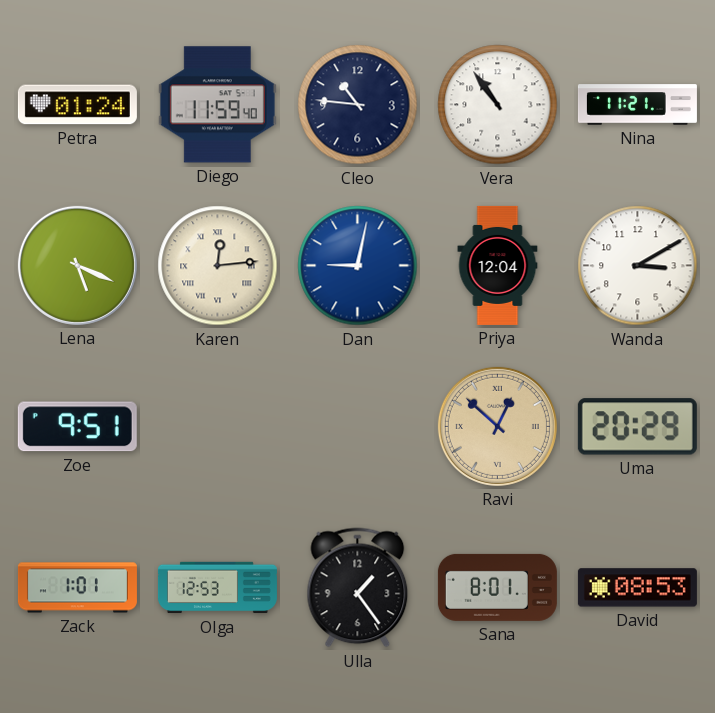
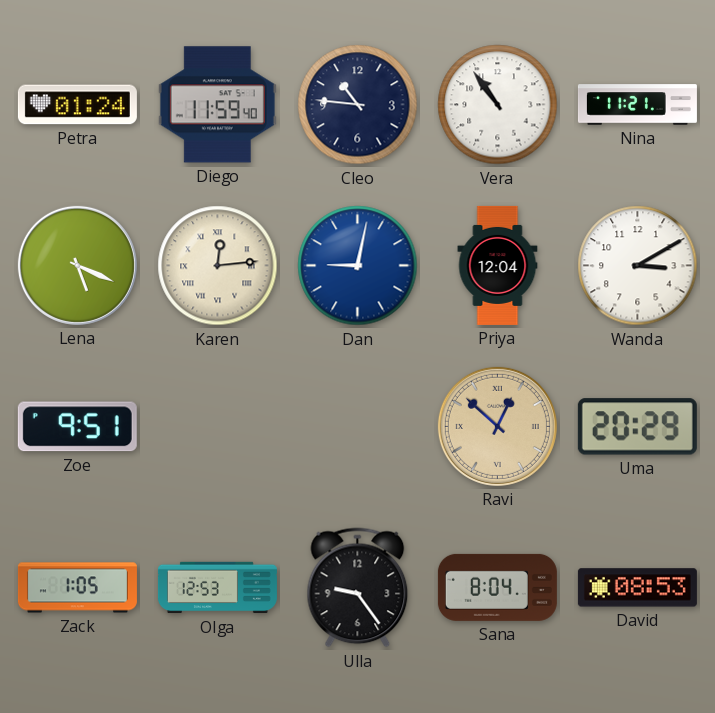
Zack: 1:01 -> 1:05 (77, 588)
Ulla: 1:24 -> 9:24 (358, 588)
Sana: 8:01 -> 8:04 (497, 587)
